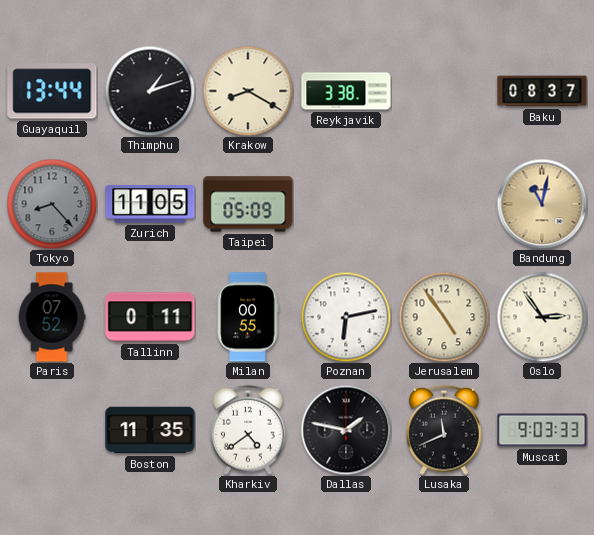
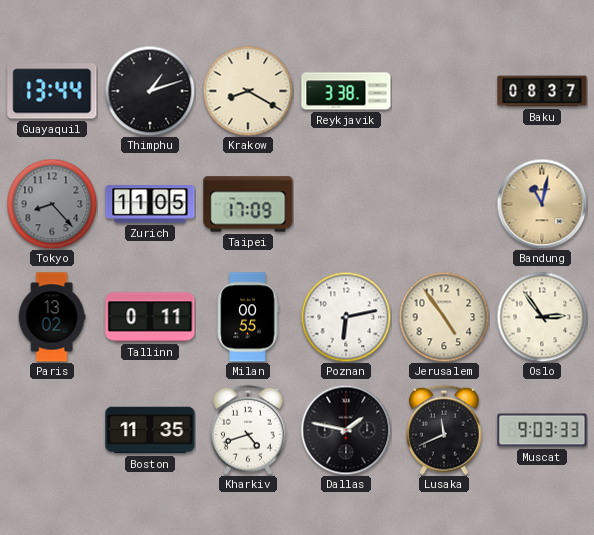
Taipei: 05:09 -> 17:09 (248, 204)
Paris: 07:52 -> 13:02 (52, 317)
Kharkiv: 4:39 -> 4:42 (249, 430)
